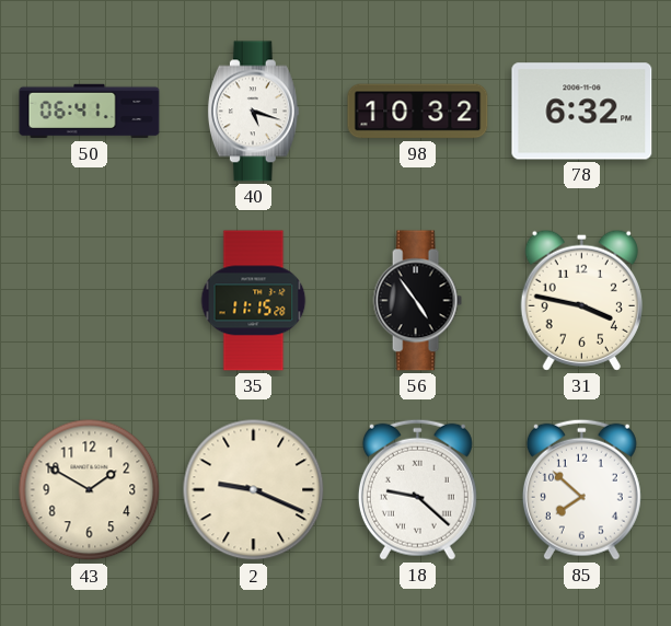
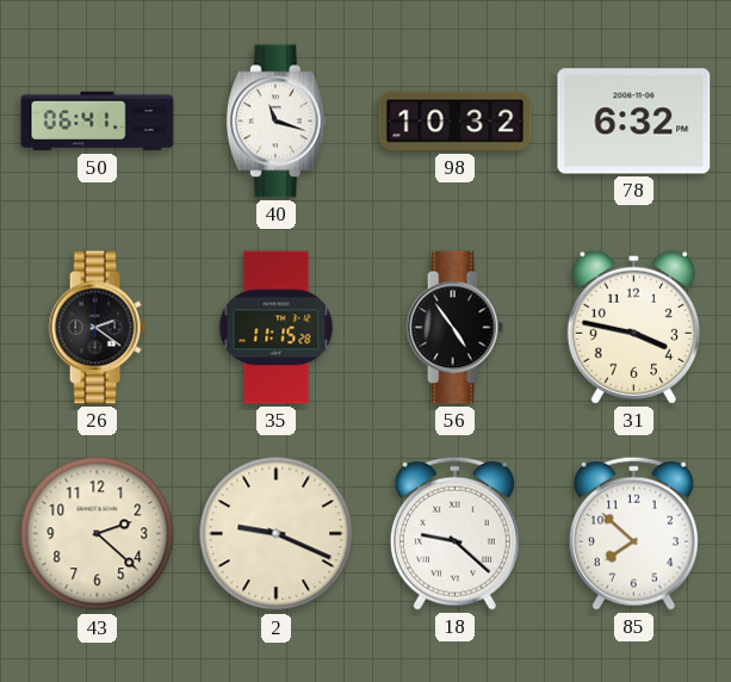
40: 5:18 -> 11:18 (275, 122)
26: none -> 2:21 (97, 328)
43: 1:50 -> 2:22 (98, 534)
